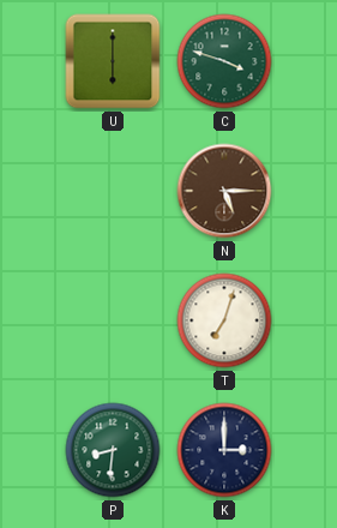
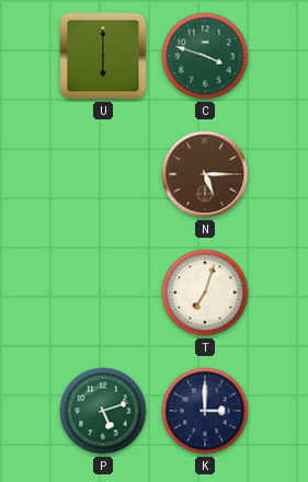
P: 8:31 -> 5:12 (103, 411)
